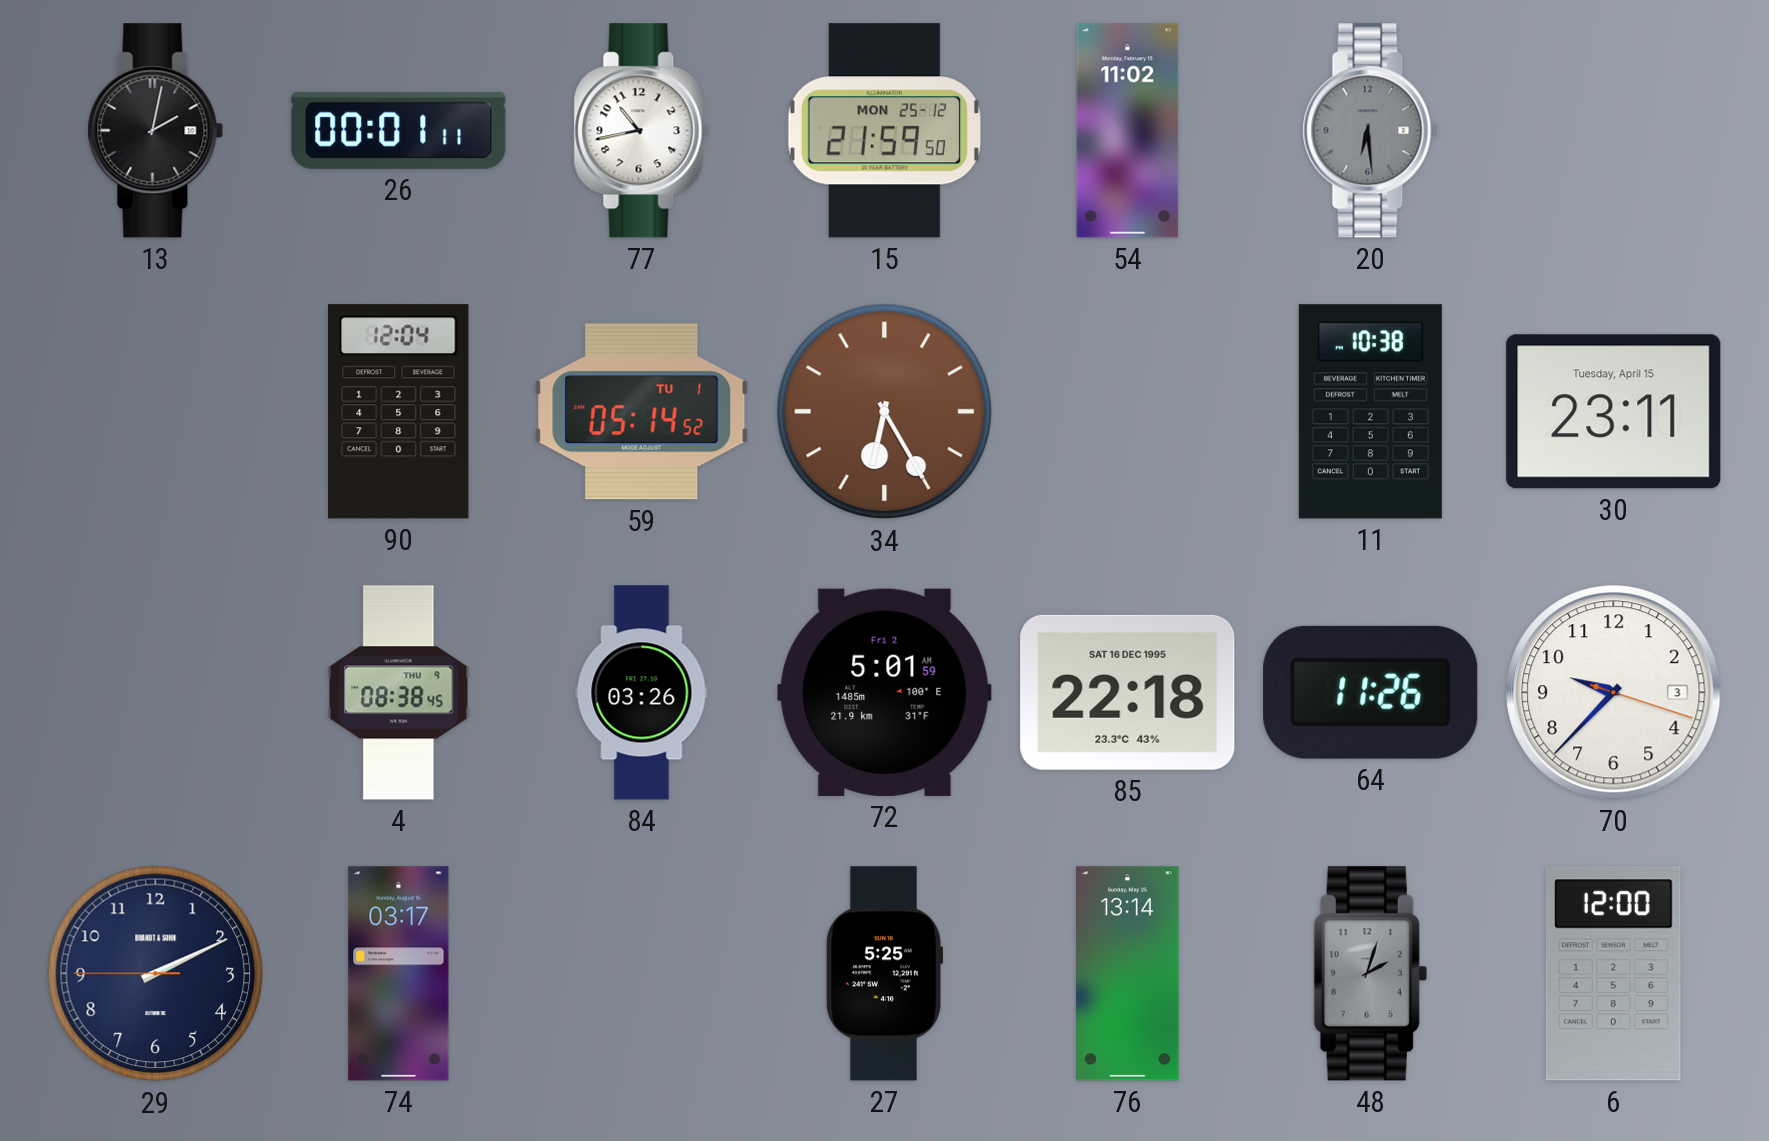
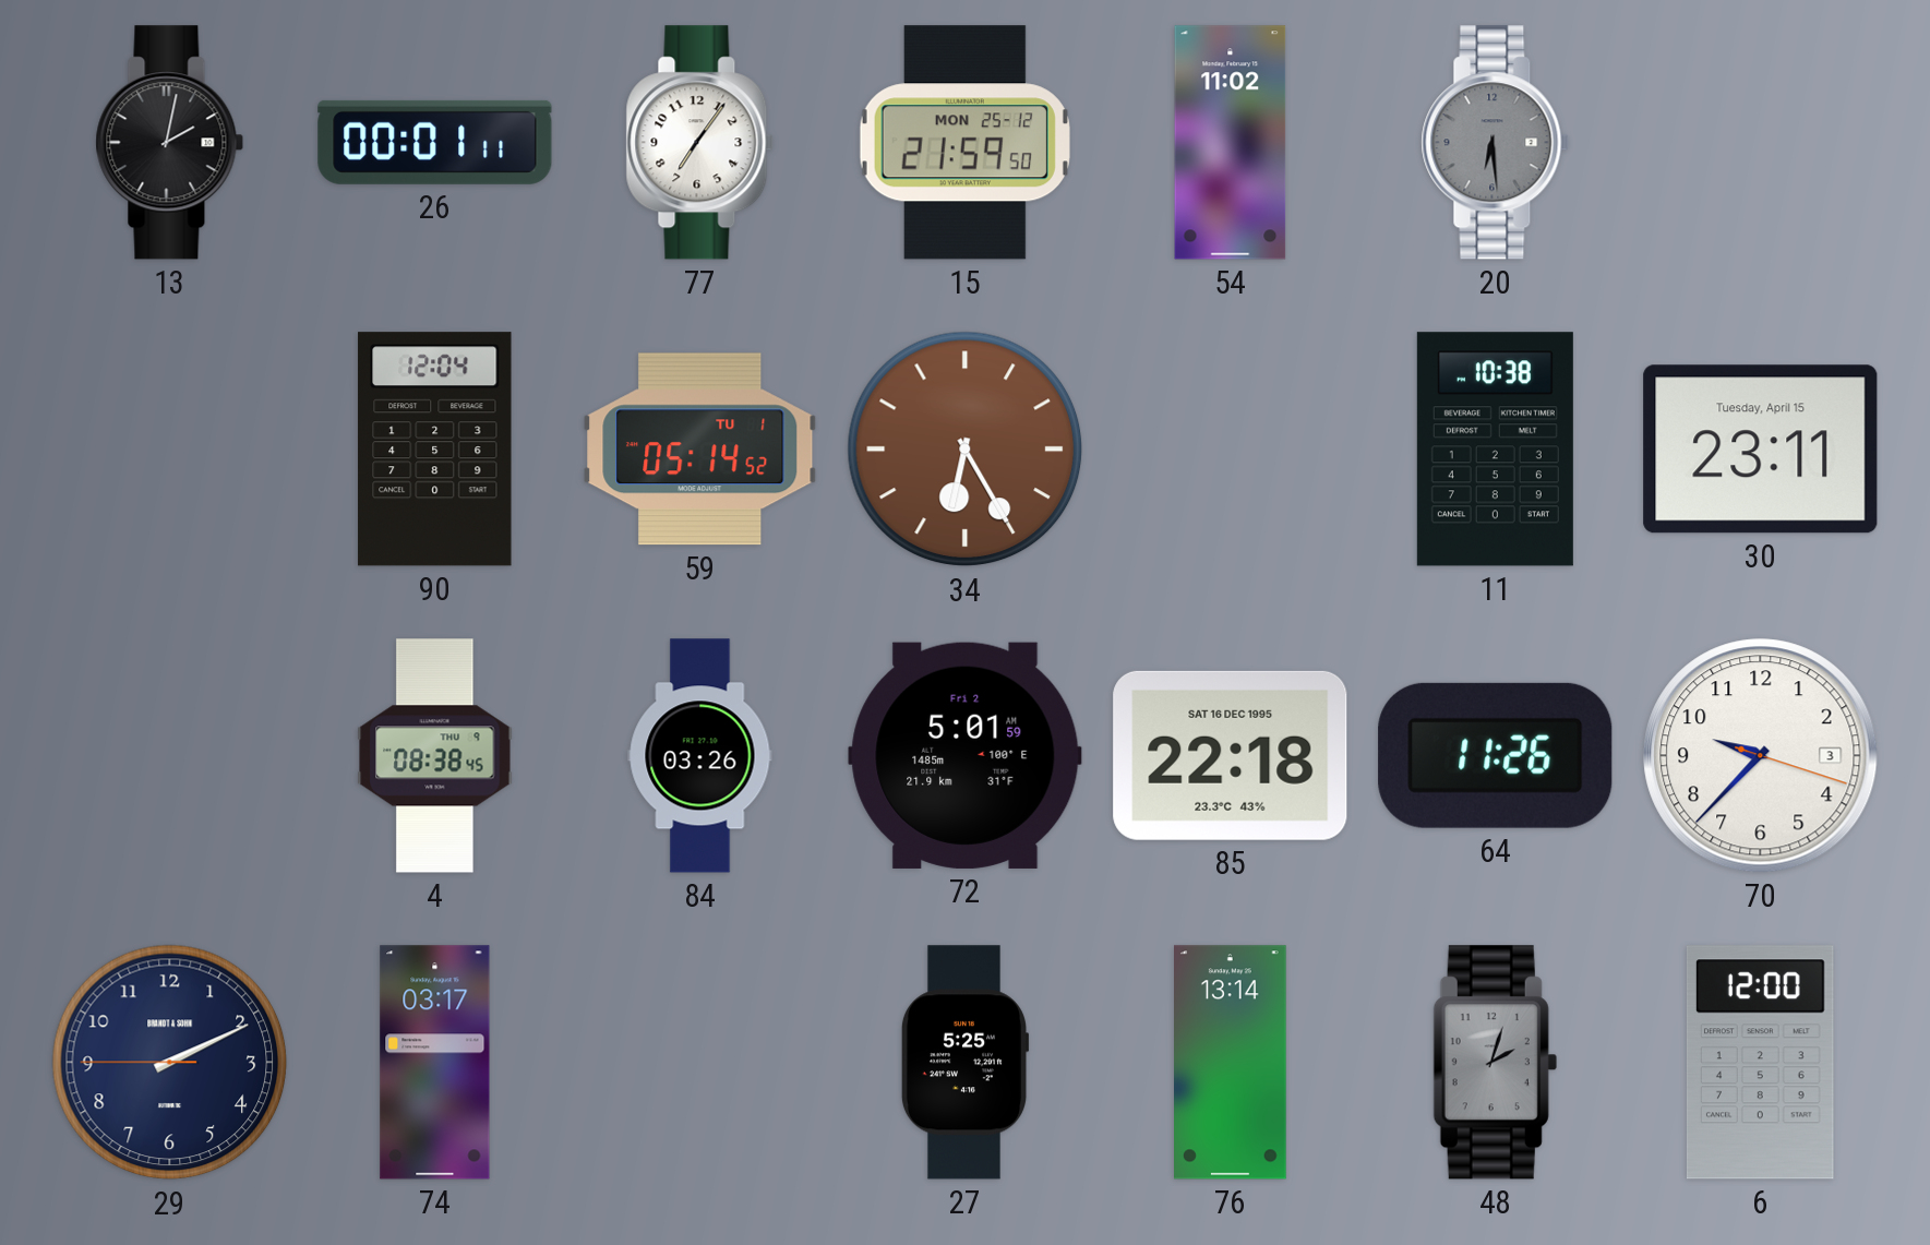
77: 10:43 -> 7:06 (700, 143)
